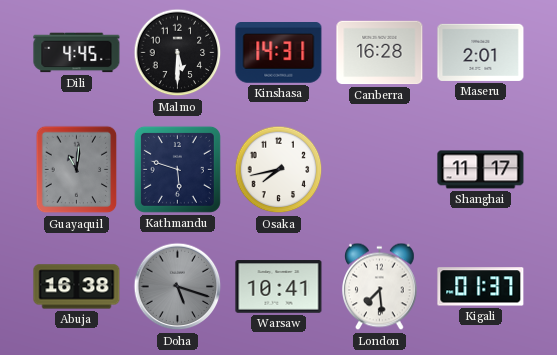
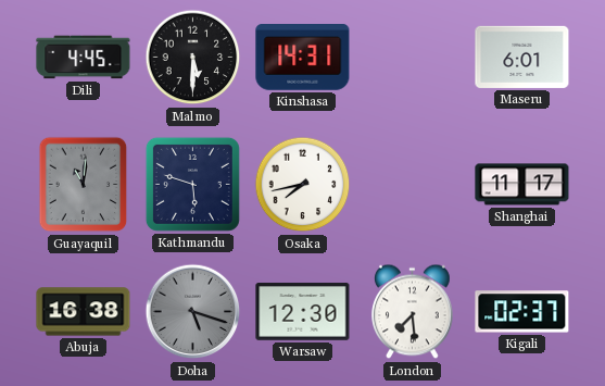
Canberra: 16:28 -> none (380, 53)
Maseru: 2:01 -> 6:01 (522, 57)
Warsaw: 10:41 -> 12:30 (303, 312)
Kigali: 01:37 -> 02:37 (522, 312)
